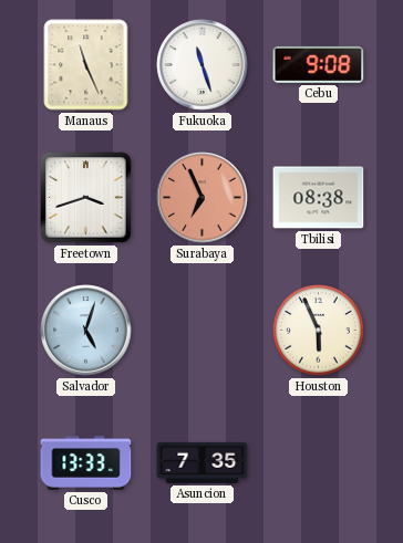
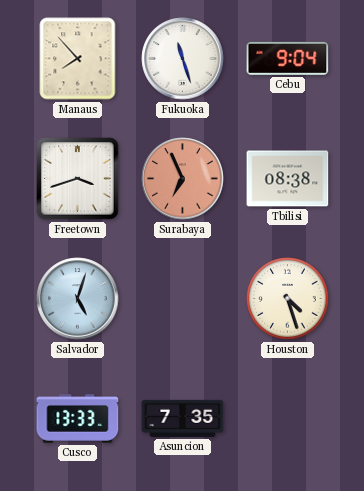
Manaus: 11:26 -> 7:53 (78, 59)
Cebu: 9:08 -> 9:04 (288, 58)
Houston: 5:56 -> 4:27 (288, 299)
